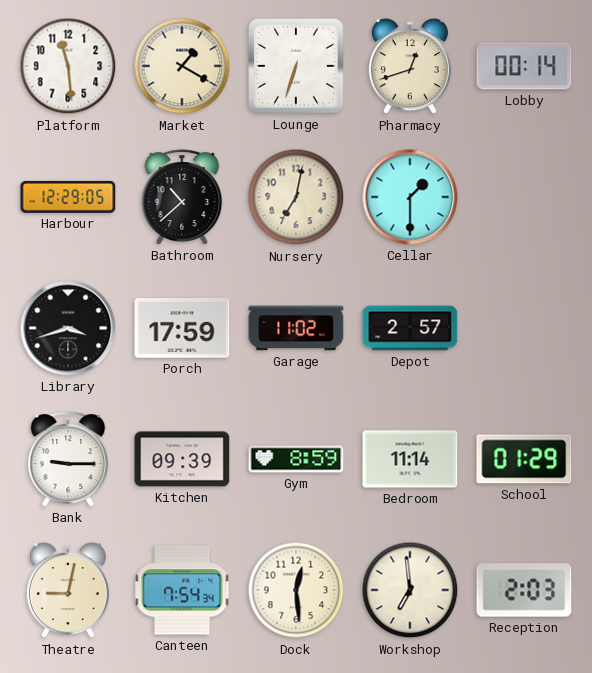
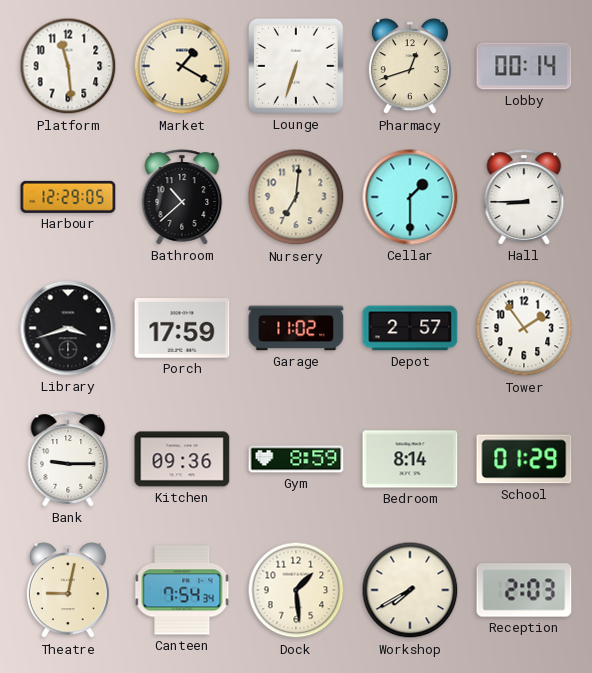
Nursery: 7:02 -> 7:01 (296, 197)
Hall: none -> 8:45 (524, 197)
Tower: none -> 1:54 (524, 328)
Kitchen: 09:39 -> 09:36 (182, 459)
Bedroom: 11:14 -> 8:14 (410, 459)
Dock: 12:29 -> 1:29 (296, 590)
Workshop: 6:59 -> 7:40 (410, 590)
